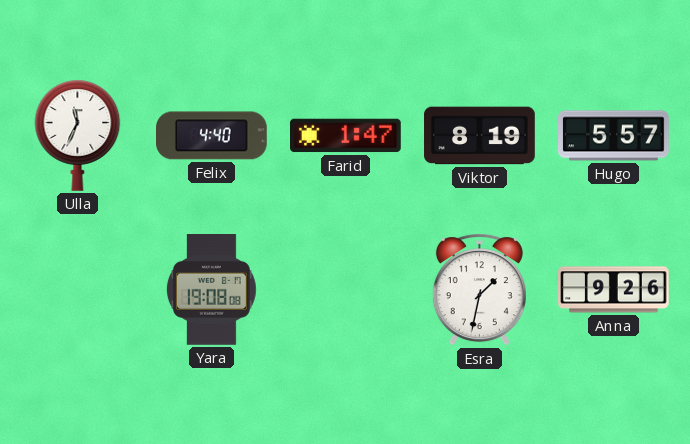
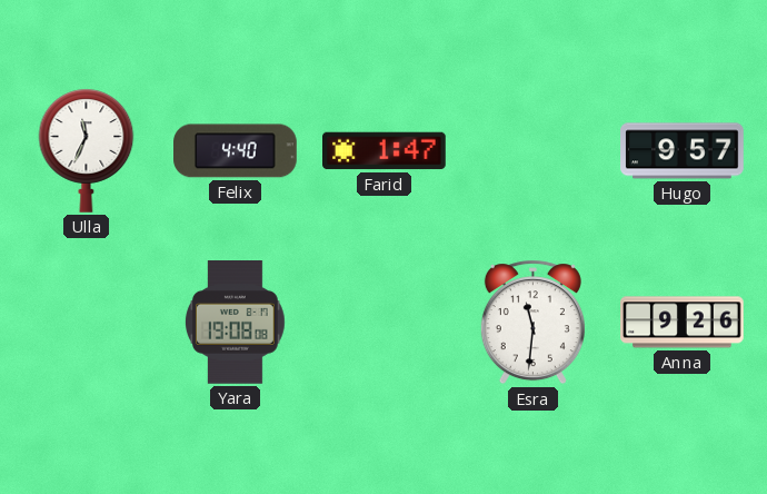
Viktor: 8:19 -> none (480, 136)
Hugo: 5:57 -> 9:57 (683, 151)
Esra: 1:32 -> 11:31 (532, 323)
